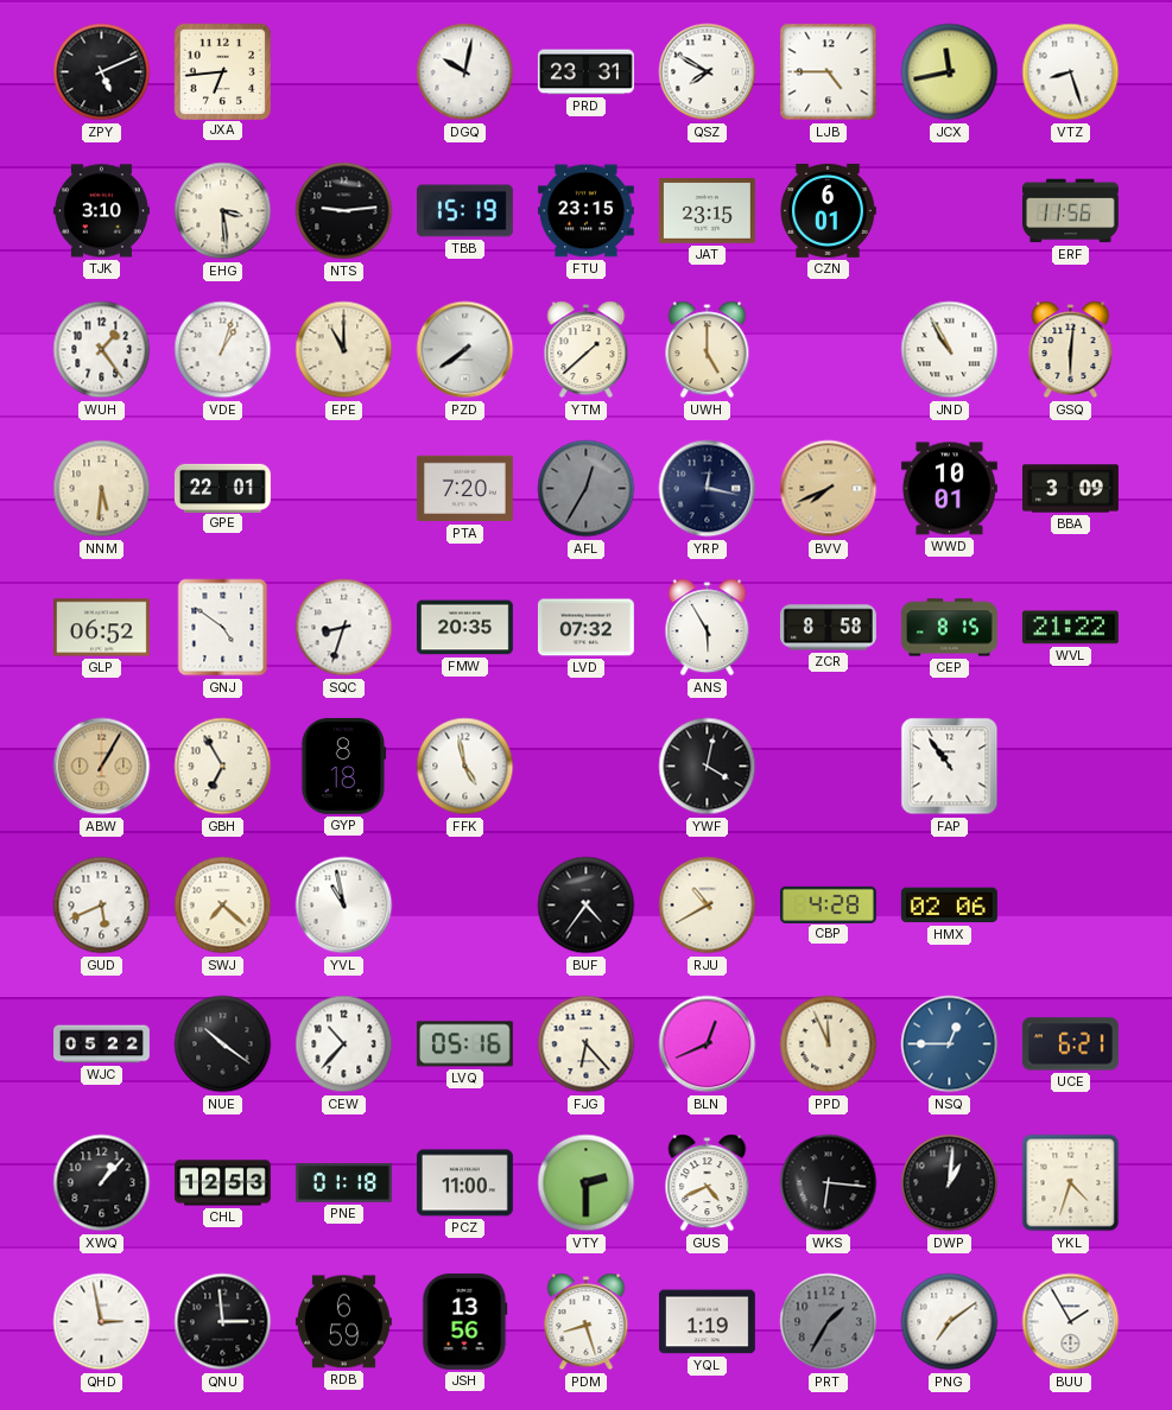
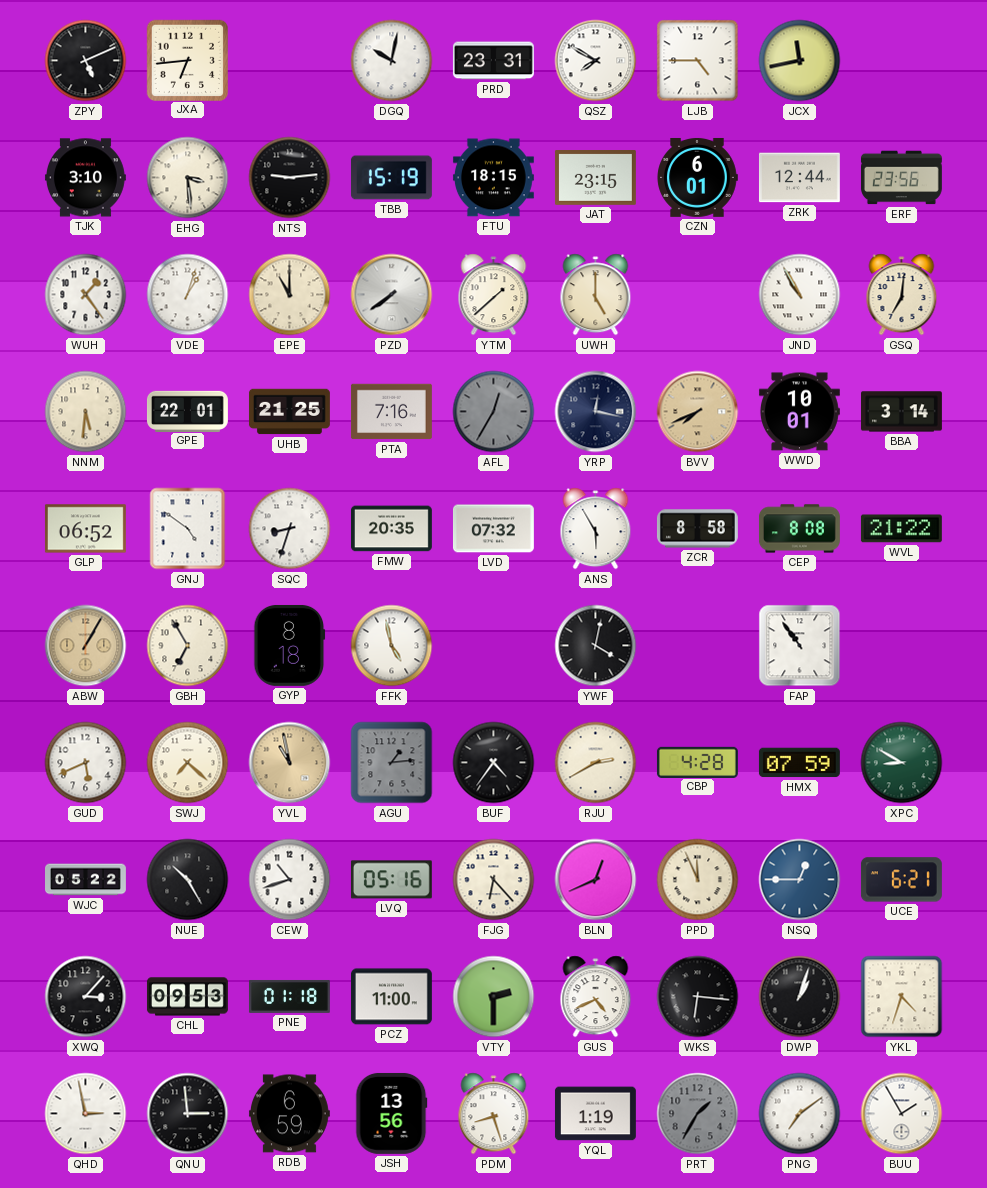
VTZ: 8:27 -> none (1071, 72)
FTU: 23:15 -> 18:15 (493, 178)
ZRK: none -> 12:44 (799, 178)
ERF: 11:56 -> 23:56 (901, 178)
GSQ: 6:01 -> 7:01 (902, 295)
UHB: none -> 21:25 (289, 412)
PTA: 7:20 -> 7:16 (391, 412)
BBA: 3:09 -> 3:14 (901, 412)
CEP: 8:15 -> 8:08 (800, 529)
YVL dial: white -> champagne (290, 763)
AGU: none -> 1:14 (392, 763)
RJU: 10:40 -> 2:40 (596, 763)
HMX: 02:06 -> 07:59 (799, 763)
XPC: none -> 8:50 (902, 763)
NUE: 10:21 -> 10:25 (188, 880)
CEW: 10:37 -> 10:42 (290, 880)
XWQ: 1:07 -> 3:07 (86, 997)
CHL: 12:53 -> 09:53 (187, 997)
DWP: 1:01 -> 1:03 (800, 997)
